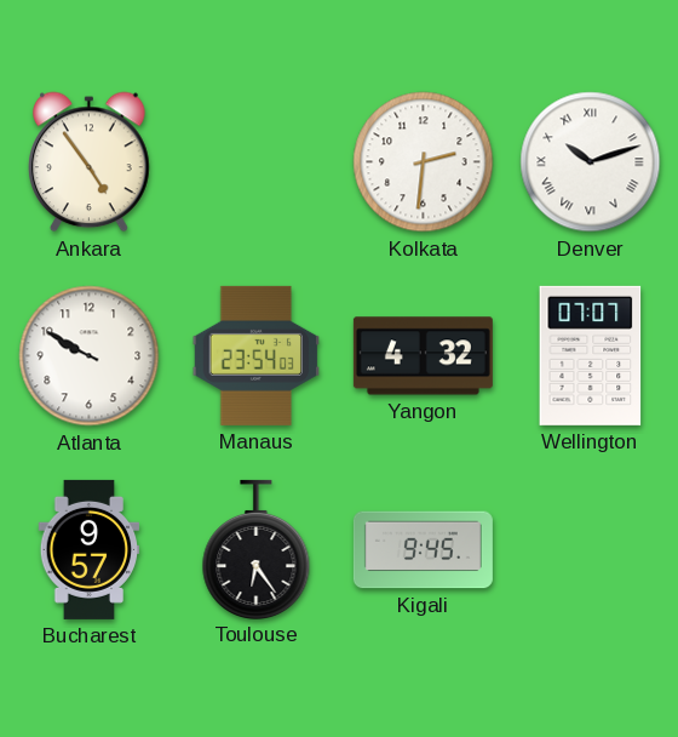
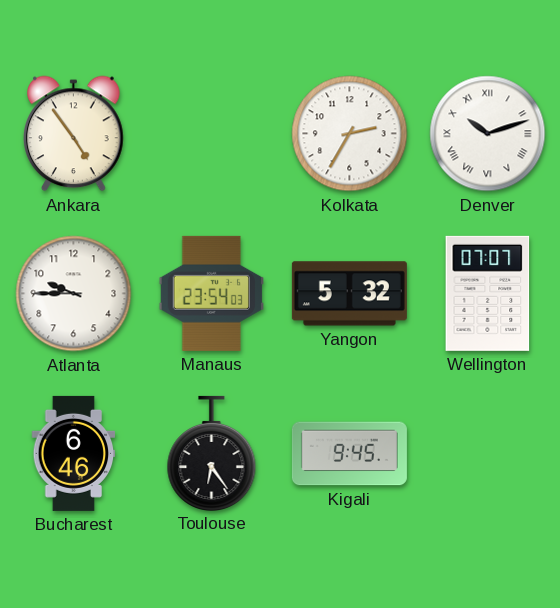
Kolkata: 2:31 -> 2:35 (350, 134)
Atlanta: 9:50 -> 9:45 (74, 294)
Yangon: 4:32 -> 5:32 (349, 294)
Bucharest: 9:57 -> 6:46 (74, 453)
